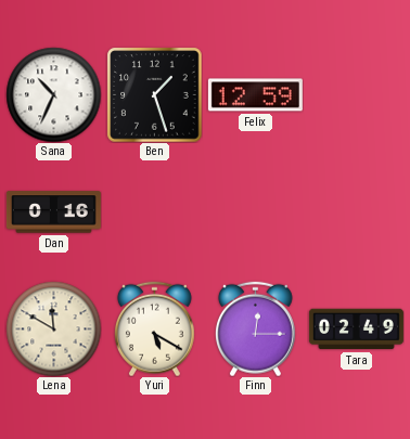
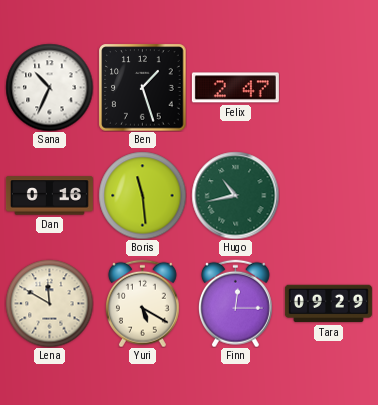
Felix: 12:59 -> 2:47 (235, 88)
Boris: none -> 11:29 (142, 195)
Hugo: none -> 10:43 (235, 195)
Tara: 02:49 -> 09:29 (328, 304)
